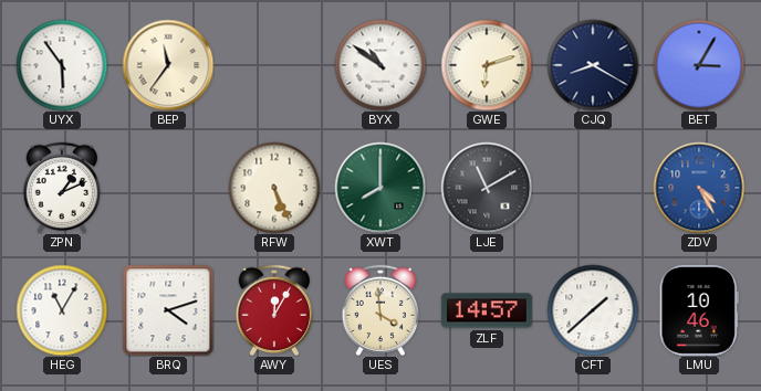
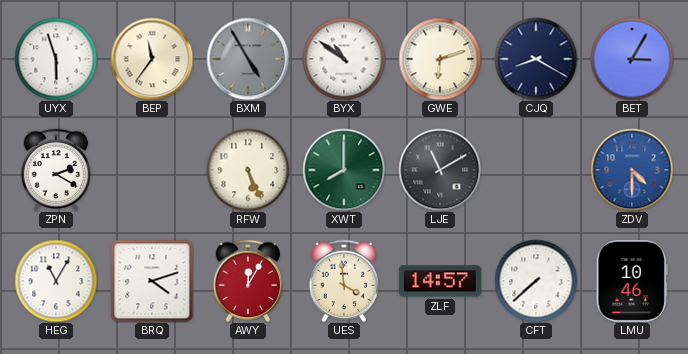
UYX: 5:54 -> 5:57 (56, 59)
BXM: none -> 4:55 (248, 59)
ZPN: 1:11 -> 2:20 (55, 169)
ZDV: 4:25 -> 4:30 (632, 170)
CFT: 1:38 -> 7:38 (536, 281)
